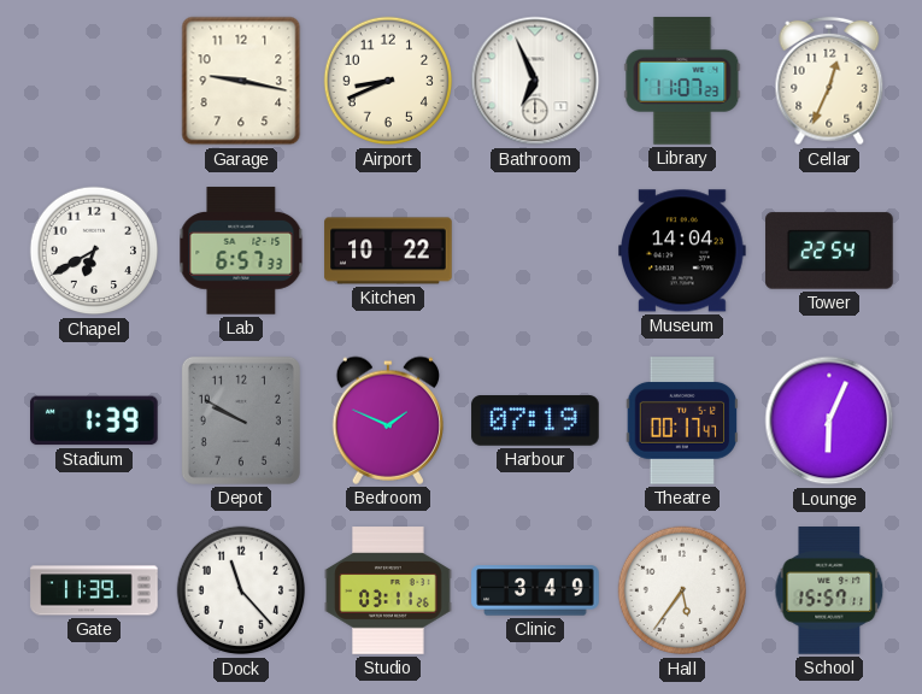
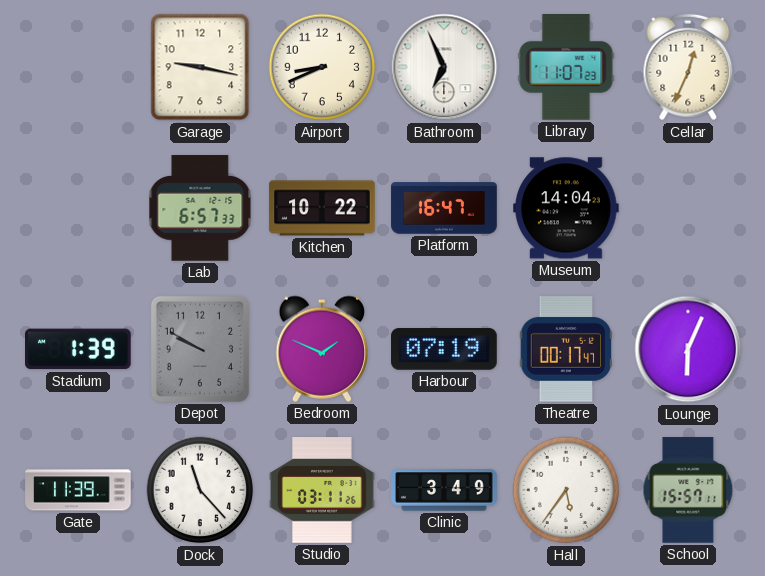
Chapel: 6:40 -> none (94, 251)
Platform: none -> 16:47 (444, 208)
Tower: 22:54 -> none (829, 251)
